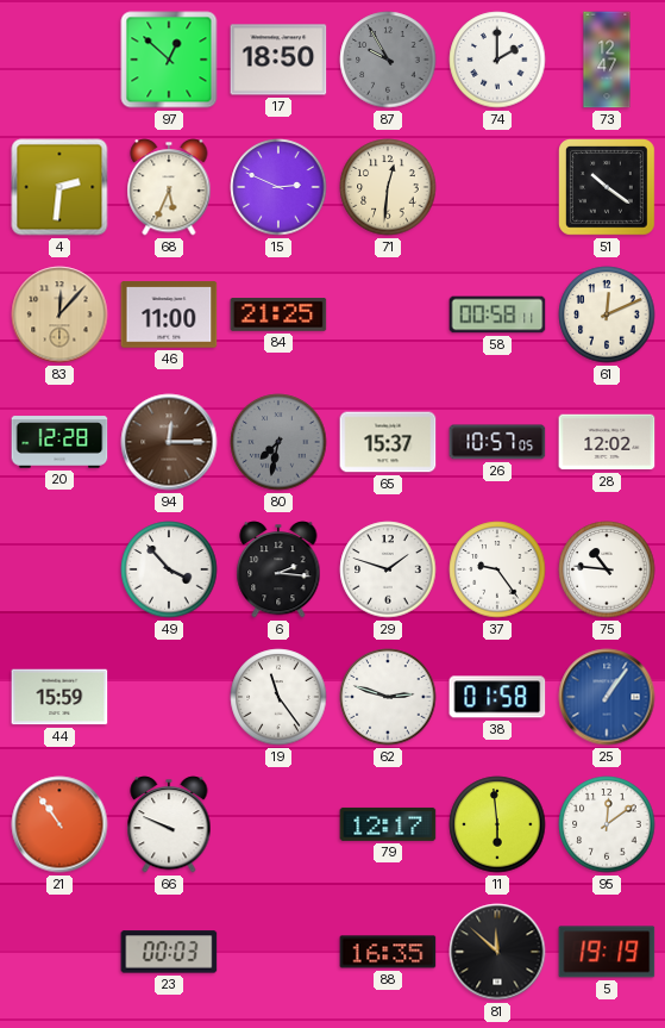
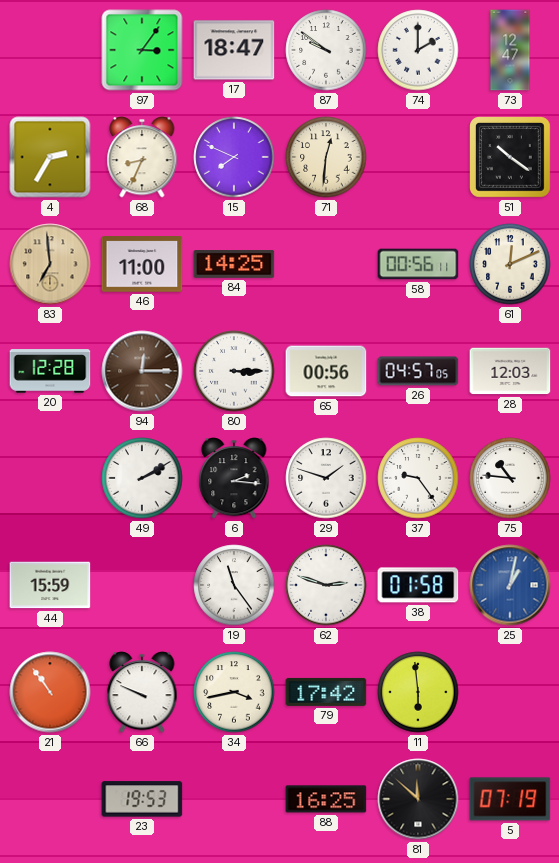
97: 12:52 -> 3:06 (142, 50)
17: 18:50 -> 18:47 (234, 50)
87: 9:55 -> 9:51 (326, 50)
87 dial: grey -> white (326, 50)
4: 2:31 -> 2:35 (50, 157)
68: 5:34 -> 8:34 (142, 157)
15: 2:49 -> 7:49 (234, 157)
83: 12:07 -> 6:59 (50, 264)
84: 21:25 -> 14:25 (234, 265)
58: 00:58 -> 00:56 (418, 264)
80: 7:32 -> 3:15 (234, 371)
80 dial: grey -> white (234, 371)
65: 15:37 -> 00:56 (326, 371)
26: 10:57 -> 04:57 (418, 371)
28: 12:02 -> 12:03 (510, 371)
49: 3:53 -> 2:10 (142, 478)
25: 1:06 -> 1:02 (510, 585)
34: none -> 3:43 (234, 692)
79: 12:17 -> 17:42 (326, 692)
95: 12:09 -> none (607, 824)
23: 00:03 -> 19:53 (142, 799)
88: 16:35 -> 16:25 (326, 799)
5: 19:19 -> 07:19 (510, 799)
